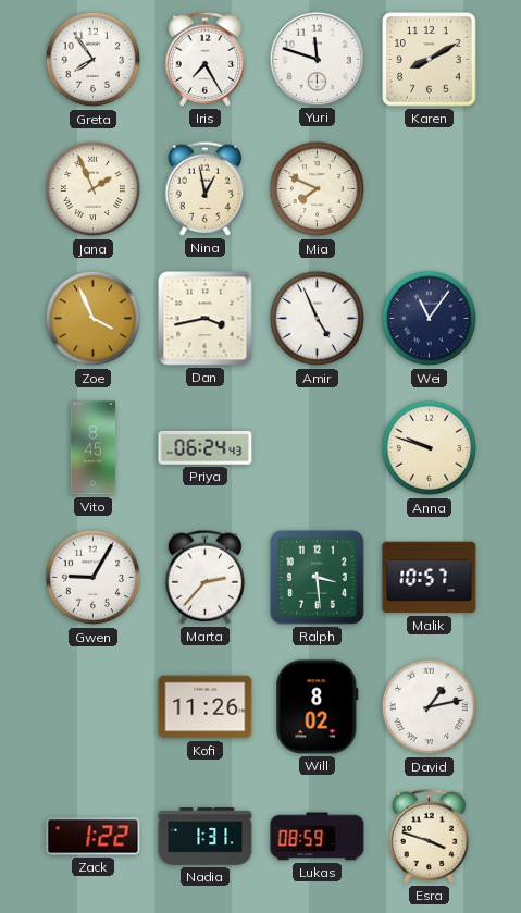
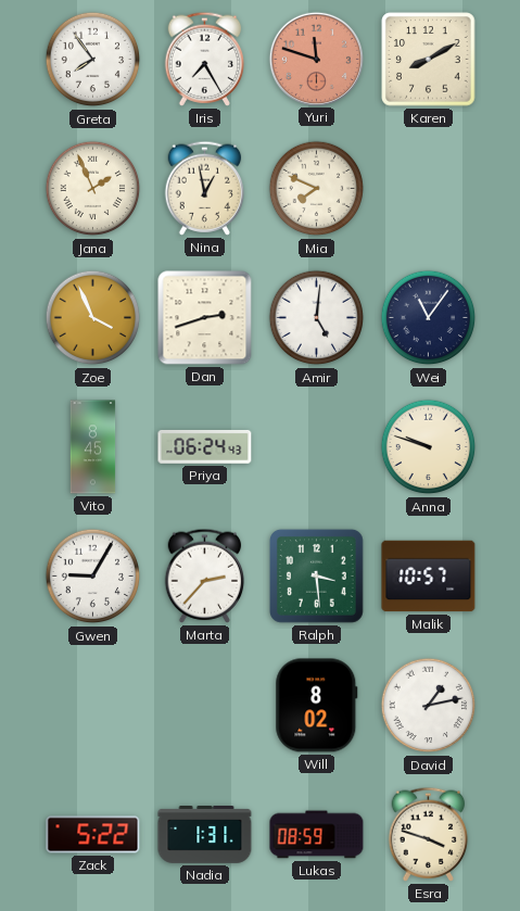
Yuri dial: white -> salmon (316, 59)
Dan: 3:43 -> 2:42 (205, 318)
Amir: 4:56 -> 5:01 (317, 318)
Kofi: 11:26 -> none (206, 707)
Zack: 1:22 -> 5:22 (93, 835)
